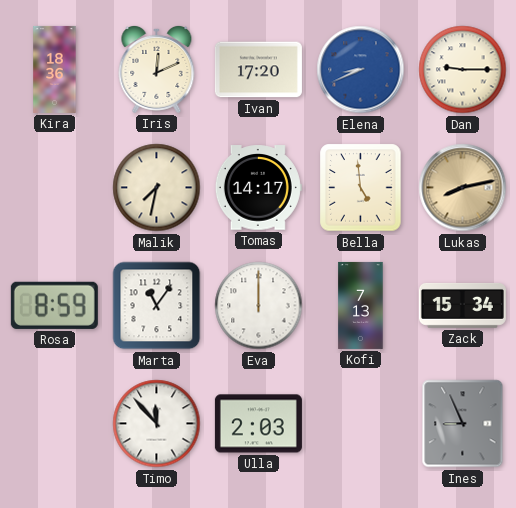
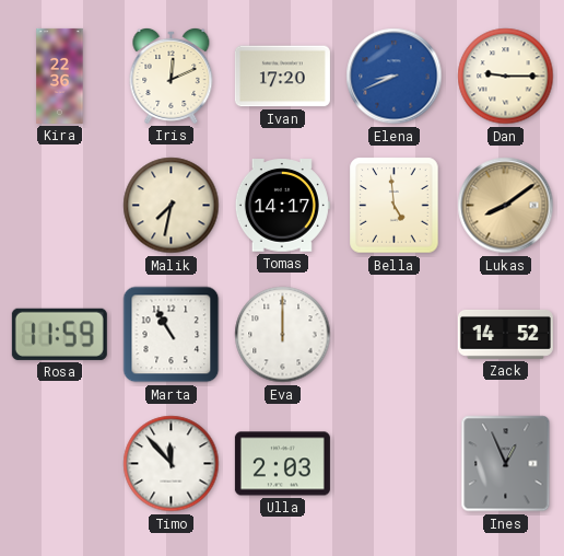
Kira: 18:36 -> 22:36 (60, 76)
Lukas: 8:13 -> 8:09 (506, 206)
Rosa: 8:59 -> 11:59 (59, 334)
Marta: 11:06 -> 10:55 (172, 335)
Kofi: 7:13 -> none (361, 305)
Zack: 15:34 -> 14:52 (505, 334)
Ines: 8:56 -> 12:56 (506, 464)
